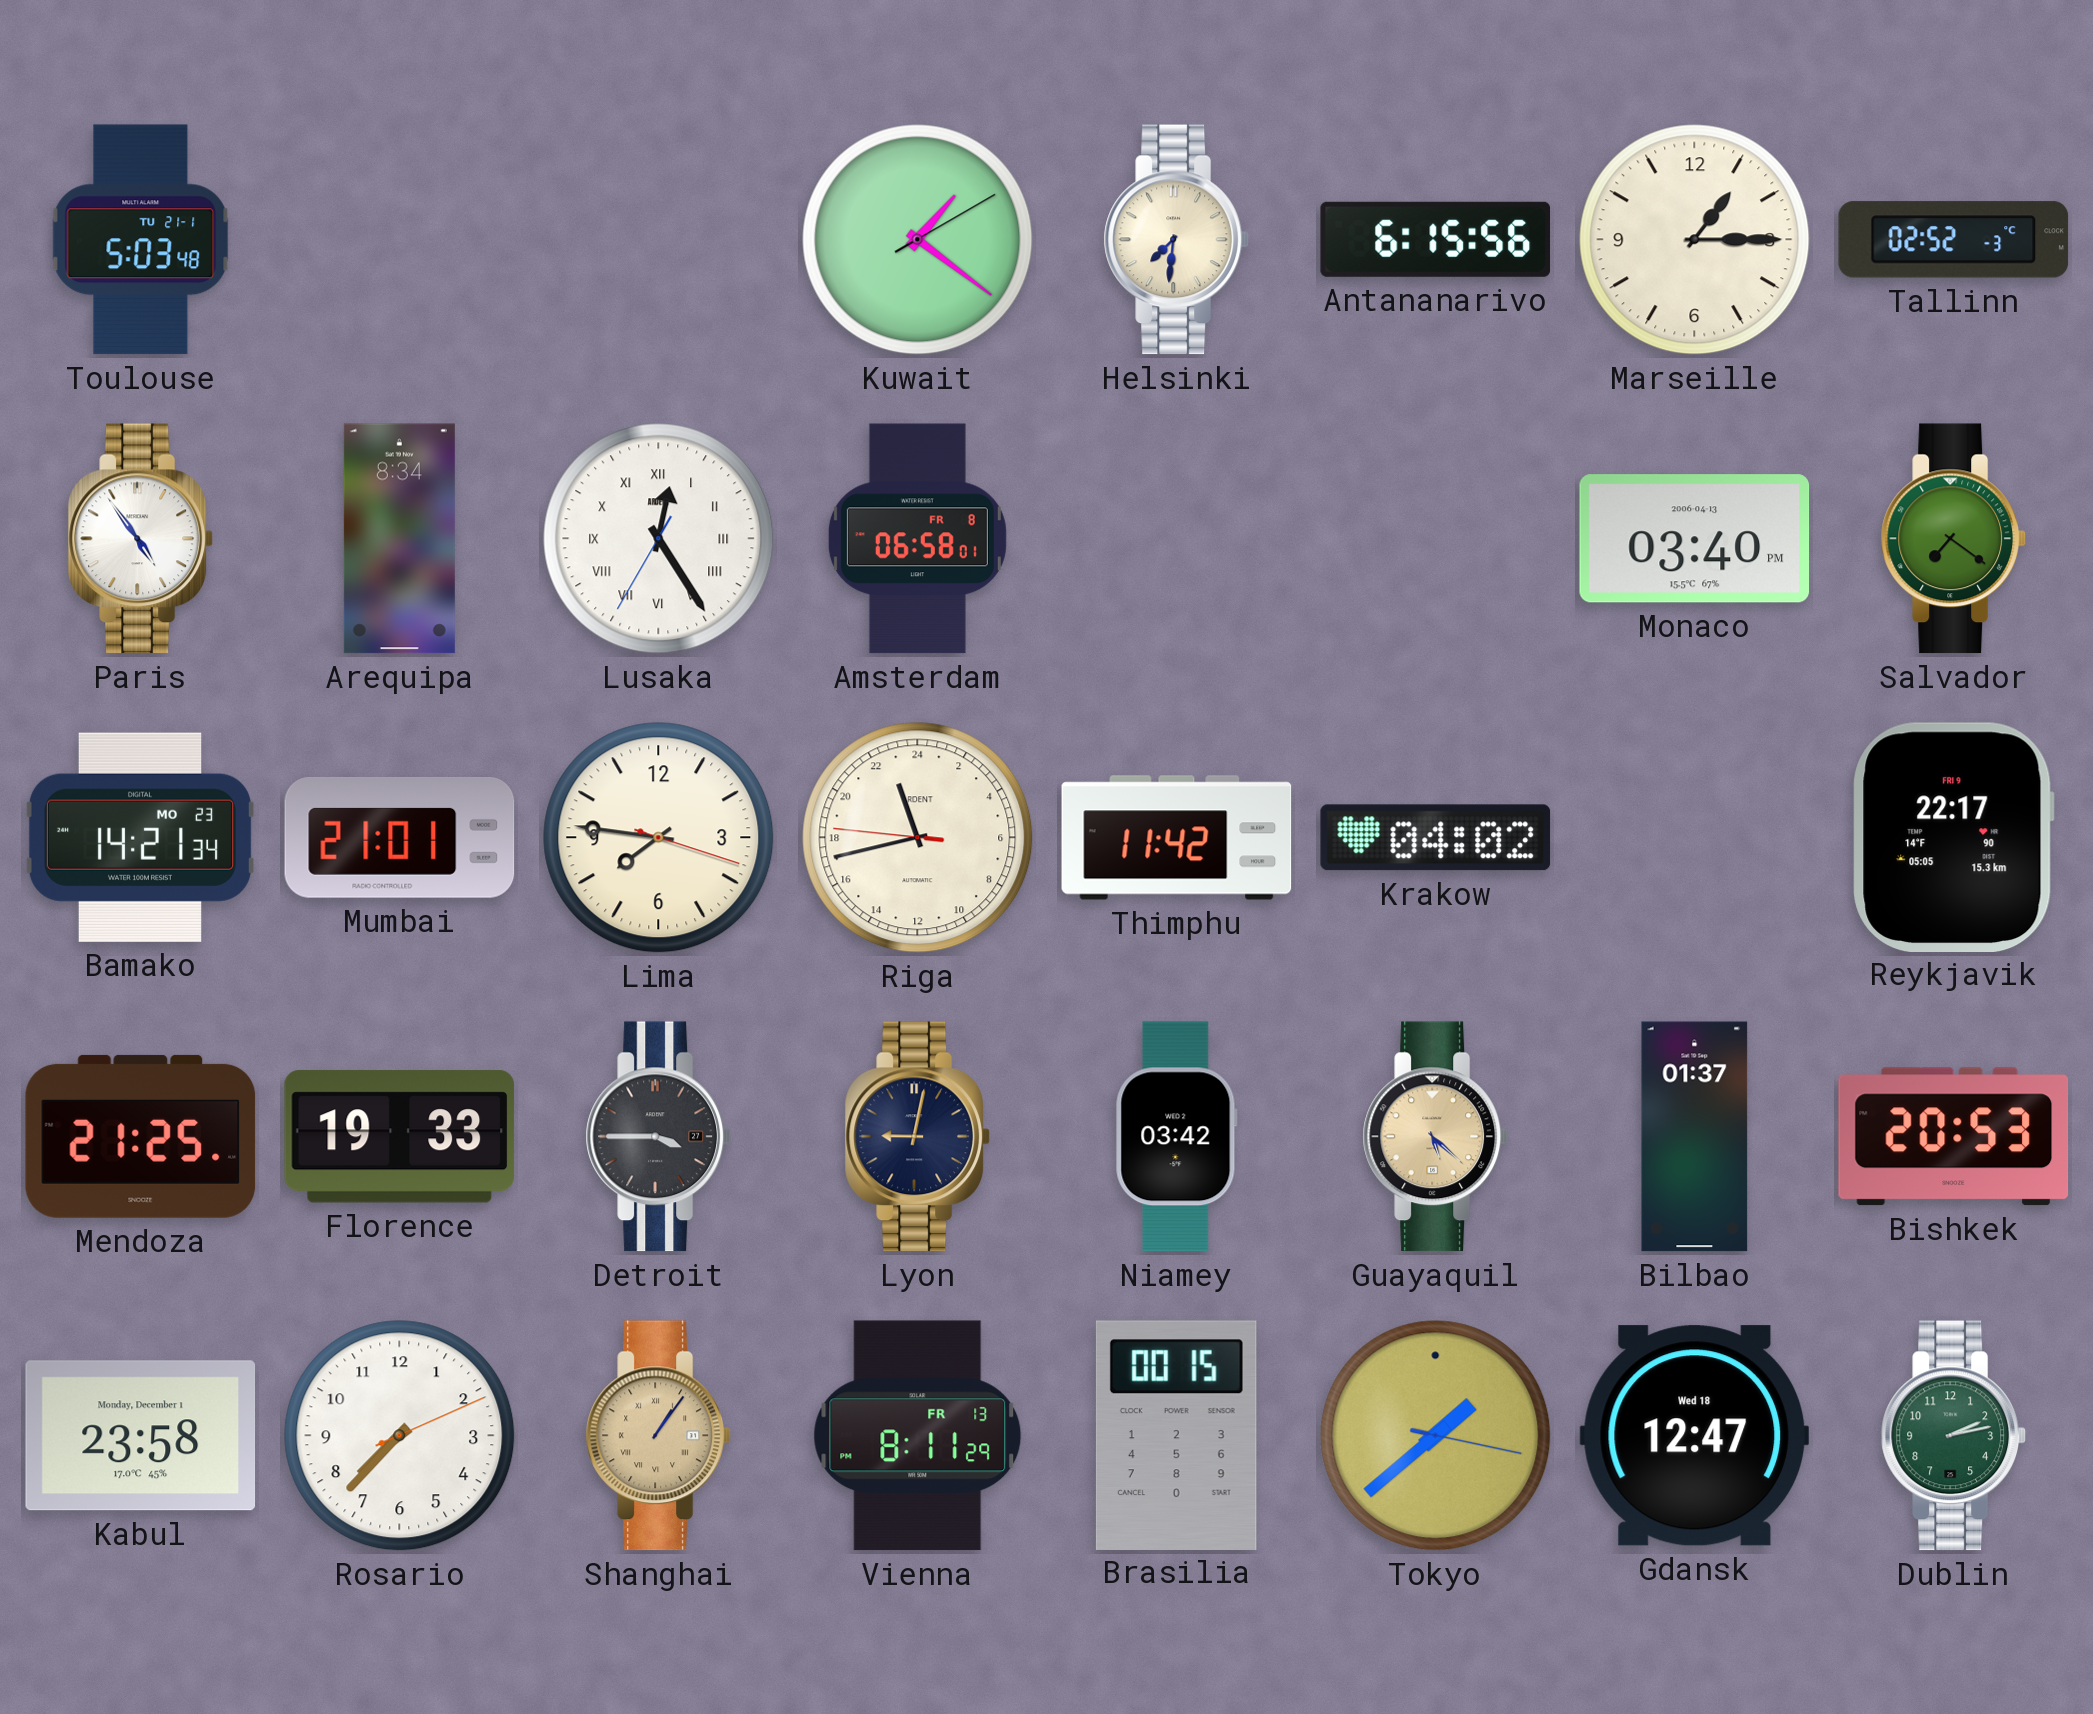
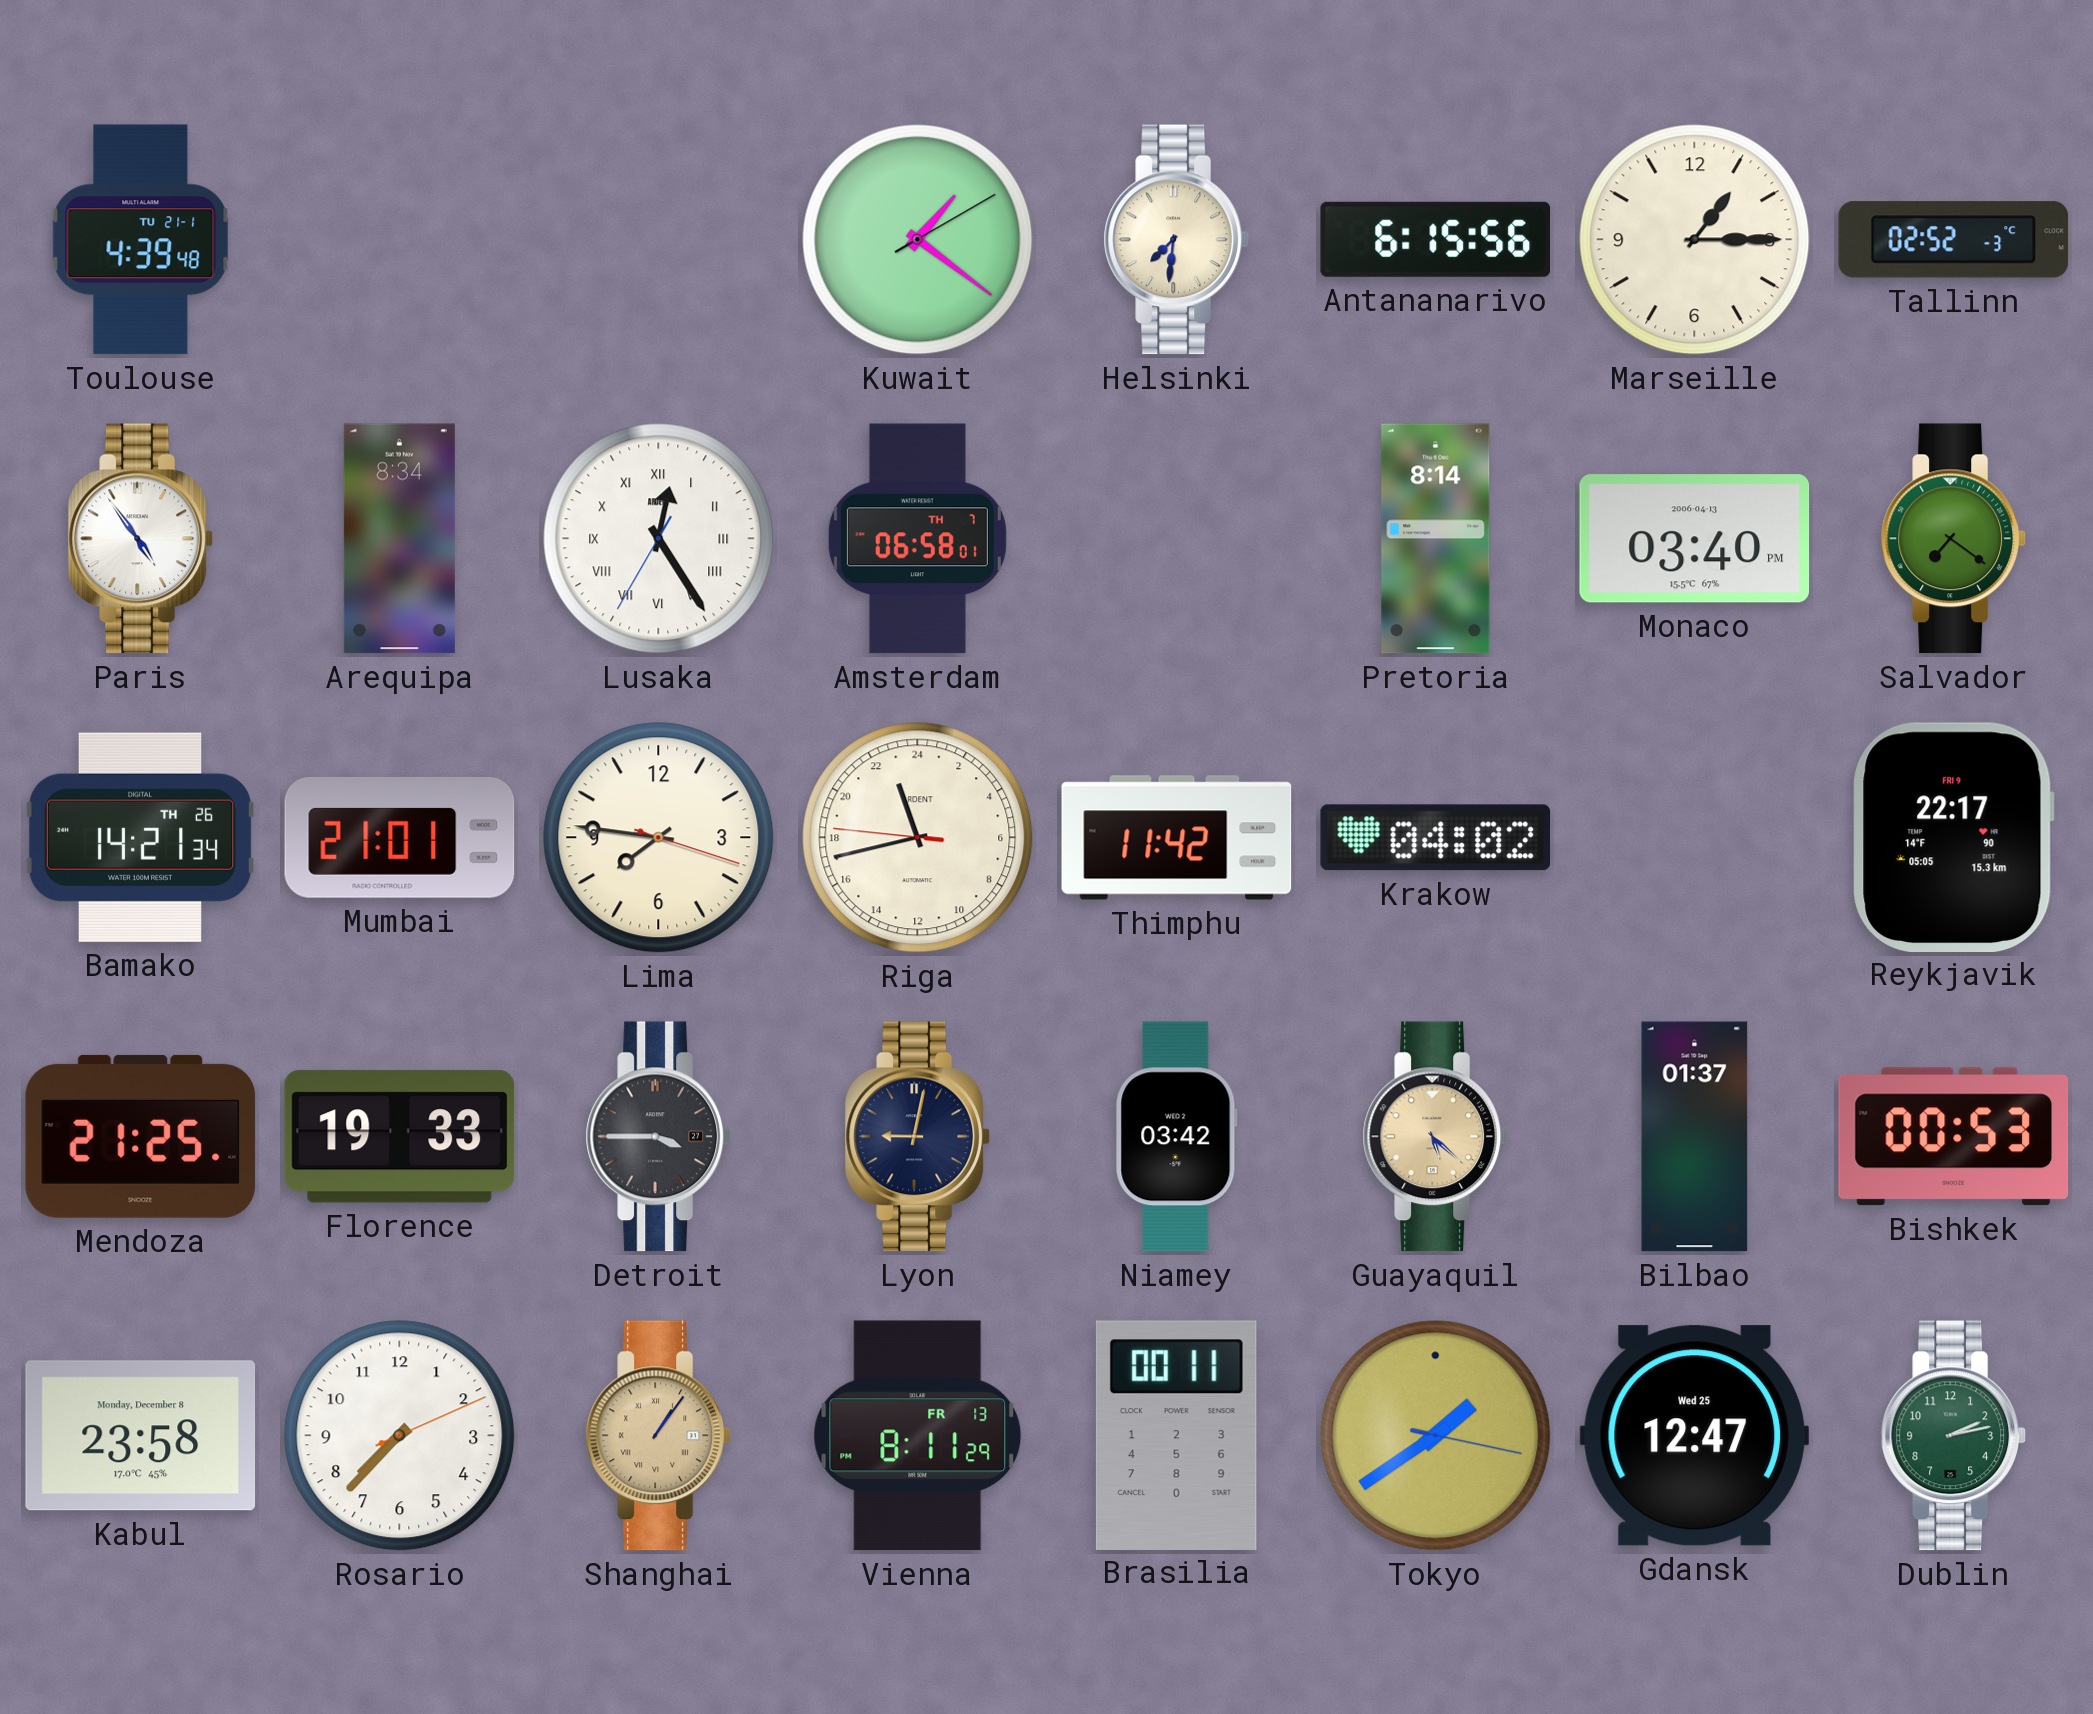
Toulouse: 5:03 -> 4:39 (141, 240)
Amsterdam date: FR 8 -> TH 7 (917, 539)
Pretoria: none -> 8:14 (1436, 539)
Bamako date: MO 23 -> TH 26 (140, 837)
Bishkek: 20:53 -> 00:53 (1954, 1137)
Kabul date: Monday, December 1 -> Monday, December 8 (141, 1436)
Brasilia: 00:15 -> 00:11 (1176, 1435)
Tokyo: 1:38 -> 1:39 (1436, 1436)
Gdansk date: Wed 18 -> Wed 25 (1694, 1436)
